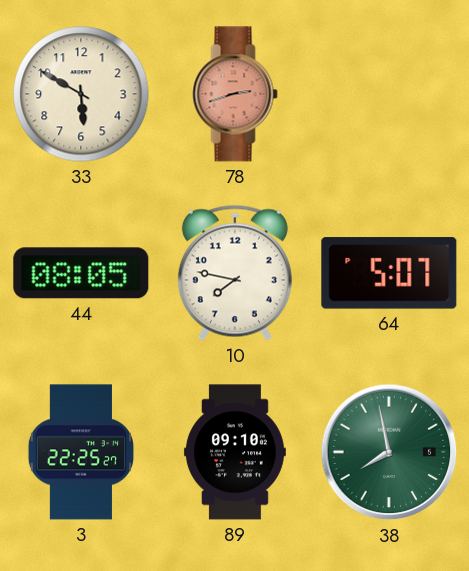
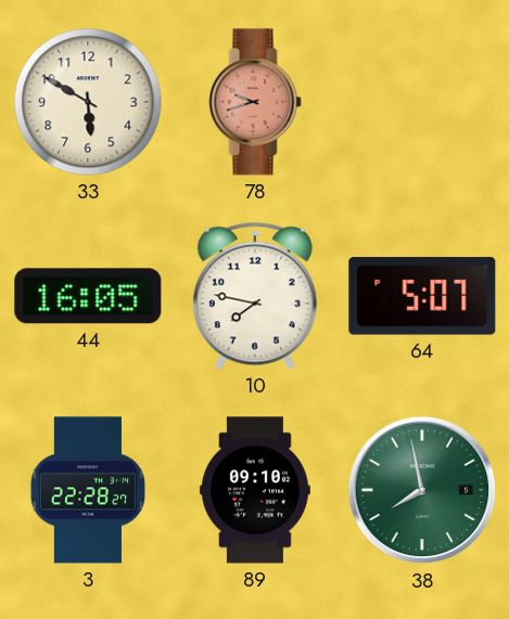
78: 2:42 -> 9:42 (255, 102)
44: 08:05 -> 16:05 (88, 296)
3: 22:25 -> 22:28 (87, 490)
